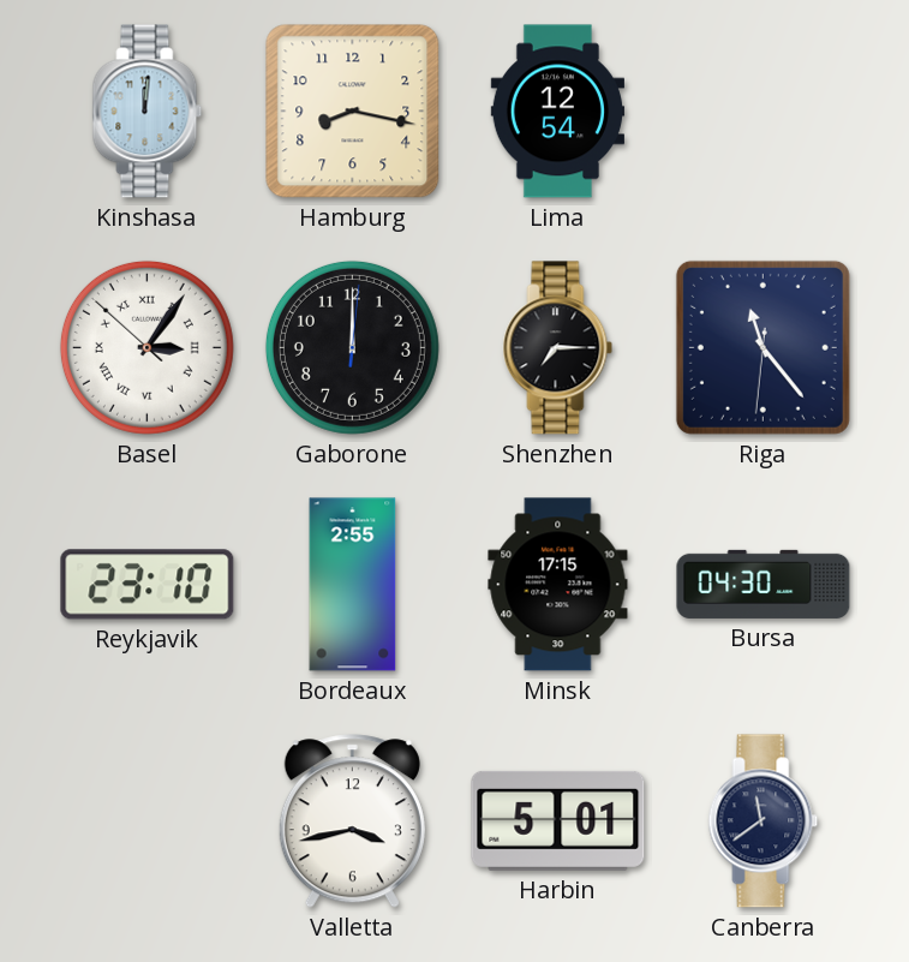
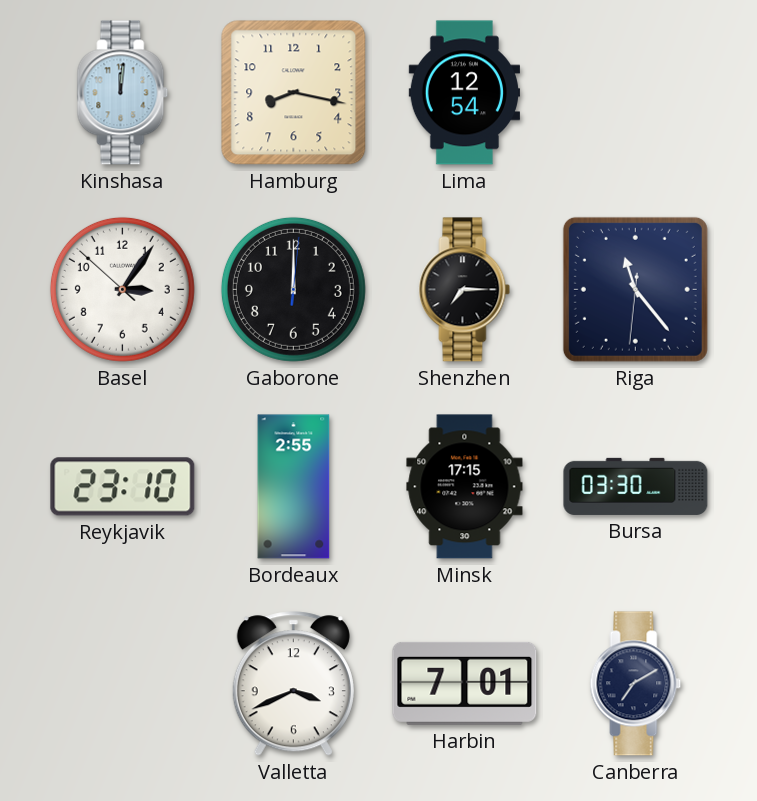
Basel numerals: Roman -> Arabic (122, 289)
Bursa: 04:30 -> 03:30 (636, 486)
Valletta: 3:43 -> 3:41 (293, 684)
Harbin: 5:01 -> 7:01 (465, 683)
Canberra: 11:39 -> 7:10 (636, 684)
